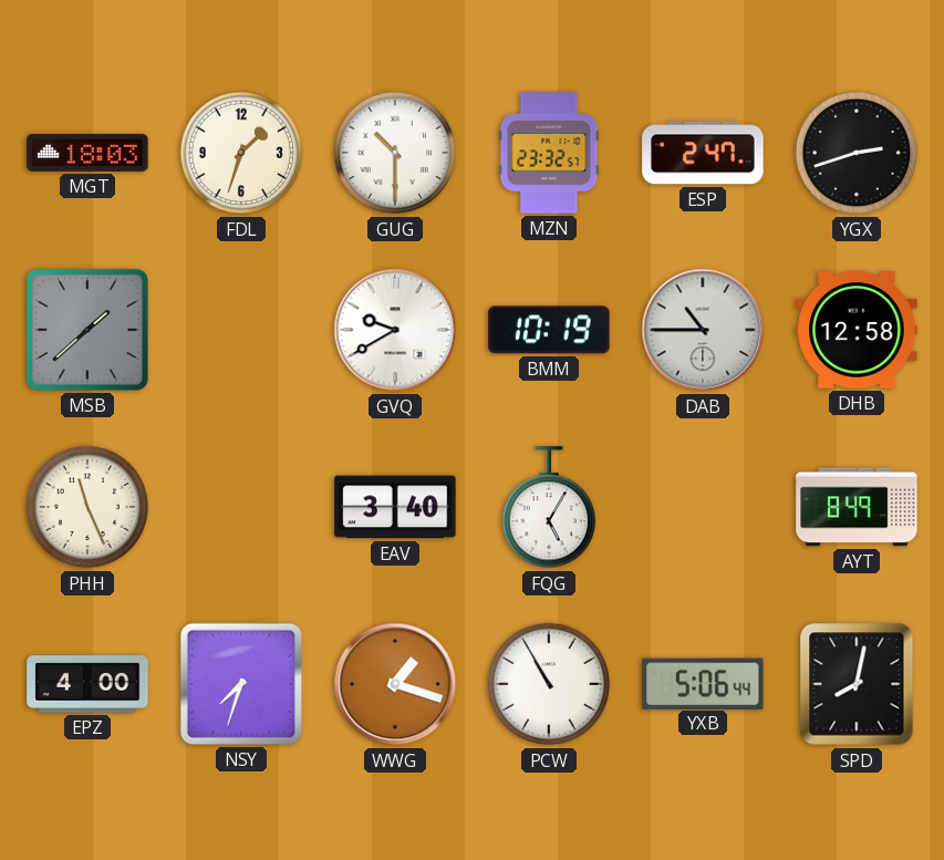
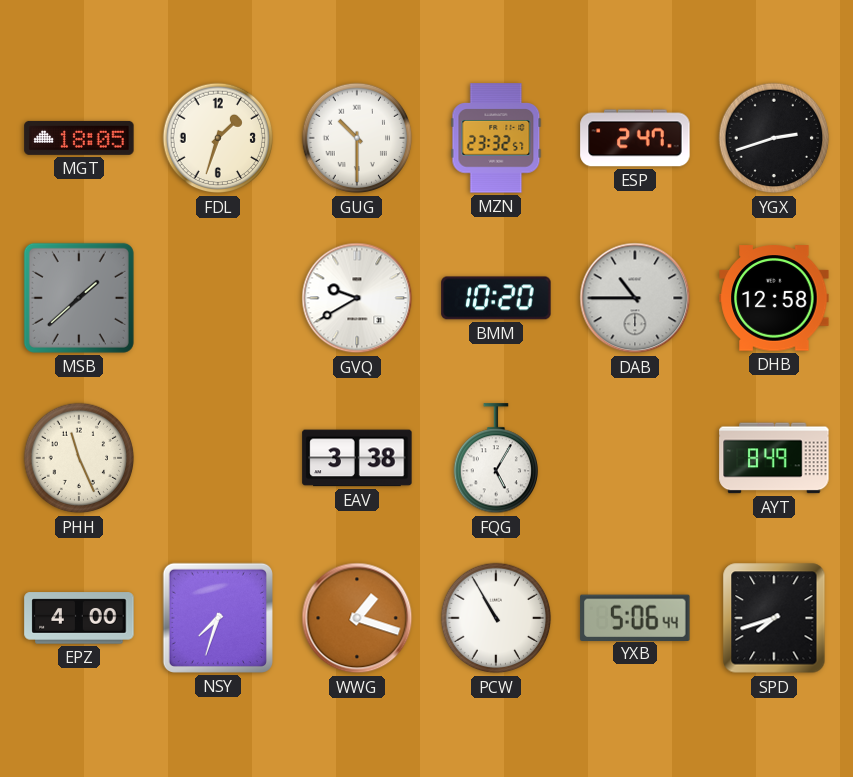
MGT: 18:03 -> 18:05 (79, 138)
BMM: 10:19 -> 10:20 (496, 298)
EAV: 3:40 -> 3:38 (357, 458)
SPD: 8:02 -> 7:42 (774, 618)
